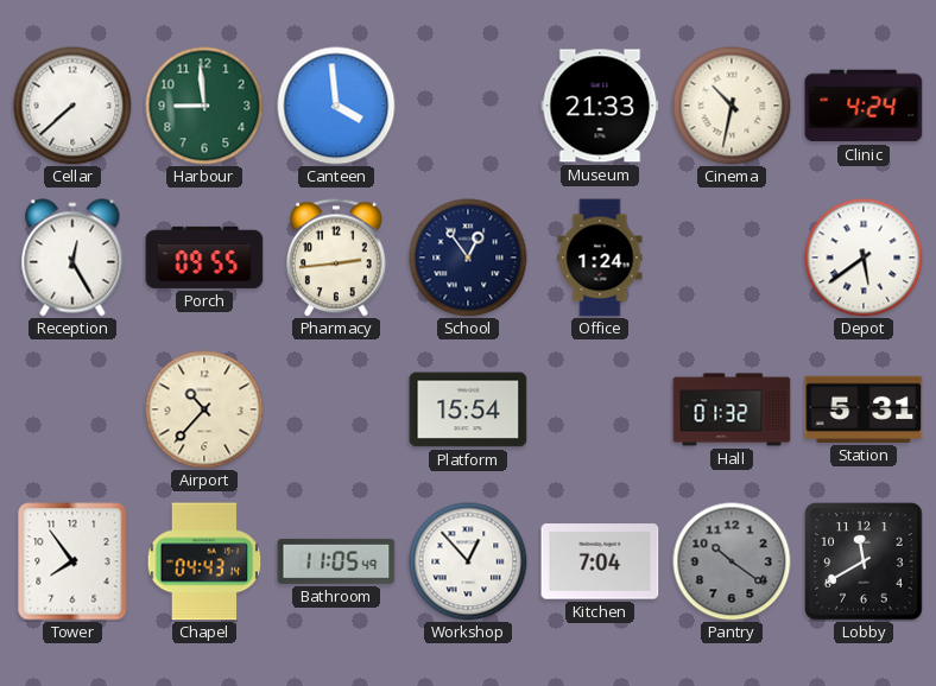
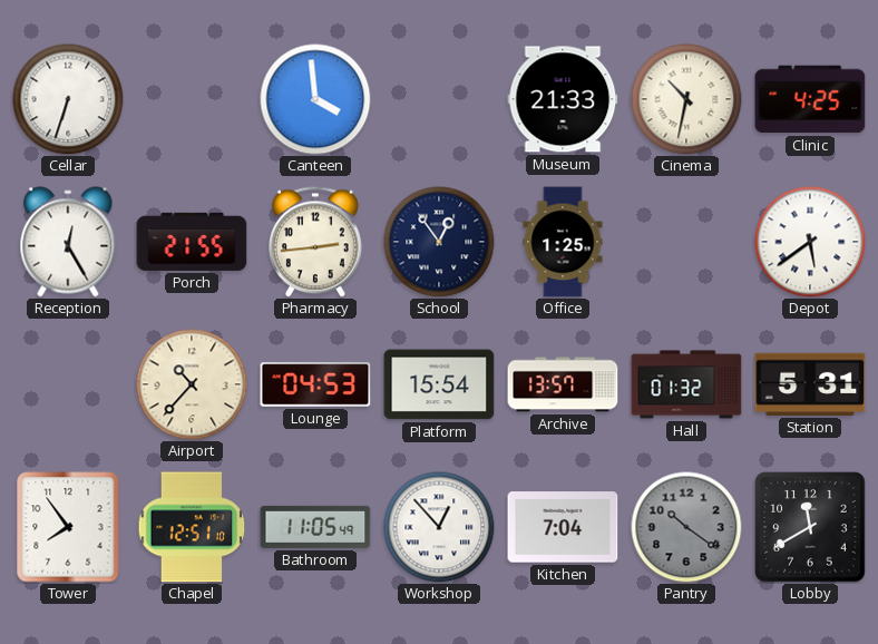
Cellar: 7:38 -> 6:33 (68, 99)
Harbour: 8:59 -> none (204, 106)
Clinic: 4:24 -> 4:25 (810, 99)
Porch: 09:55 -> 21:55 (192, 242)
Office: 1:24 -> 1:25 (563, 242)
Lounge: none -> 04:53 (315, 384)
Archive: none -> 13:57 (563, 384)
Chapel: 04:43 -> 12:51 (192, 527)
